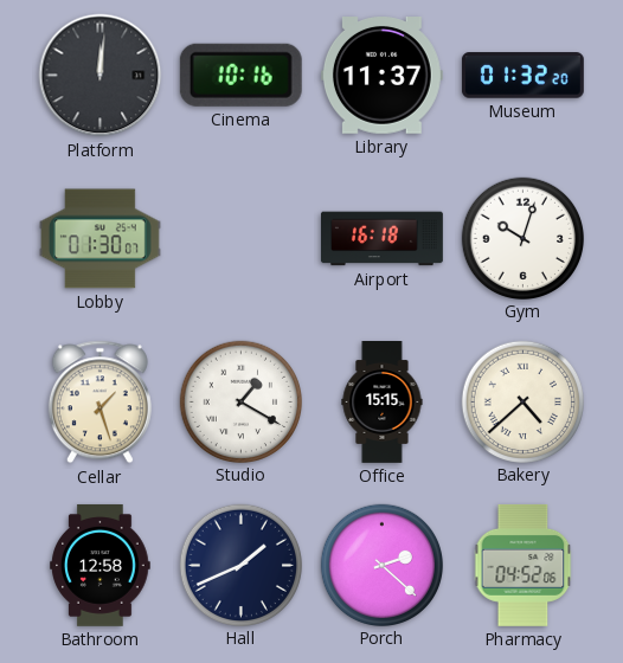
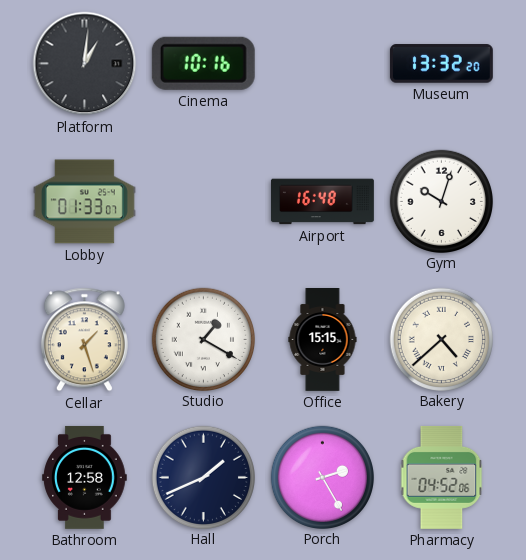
Platform: 12:01 -> 1:01 (85, 64)
Library: 11:37 -> none (381, 76)
Museum: 01:32 -> 13:32 (441, 64)
Lobby: 01:30 -> 01:33 (84, 202)
Airport: 16:18 -> 16:48 (322, 202)
Porch: 2:22 -> 2:25 (322, 477)
